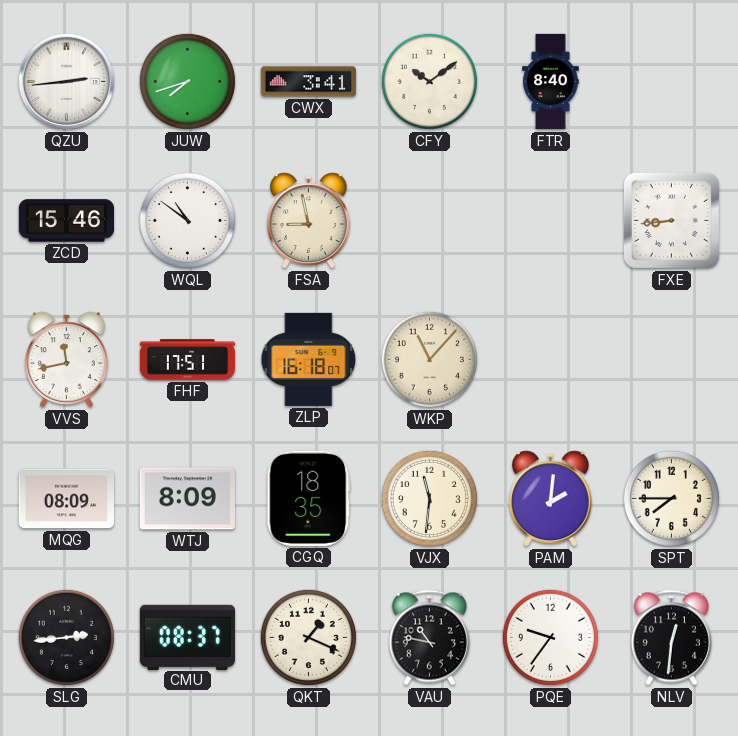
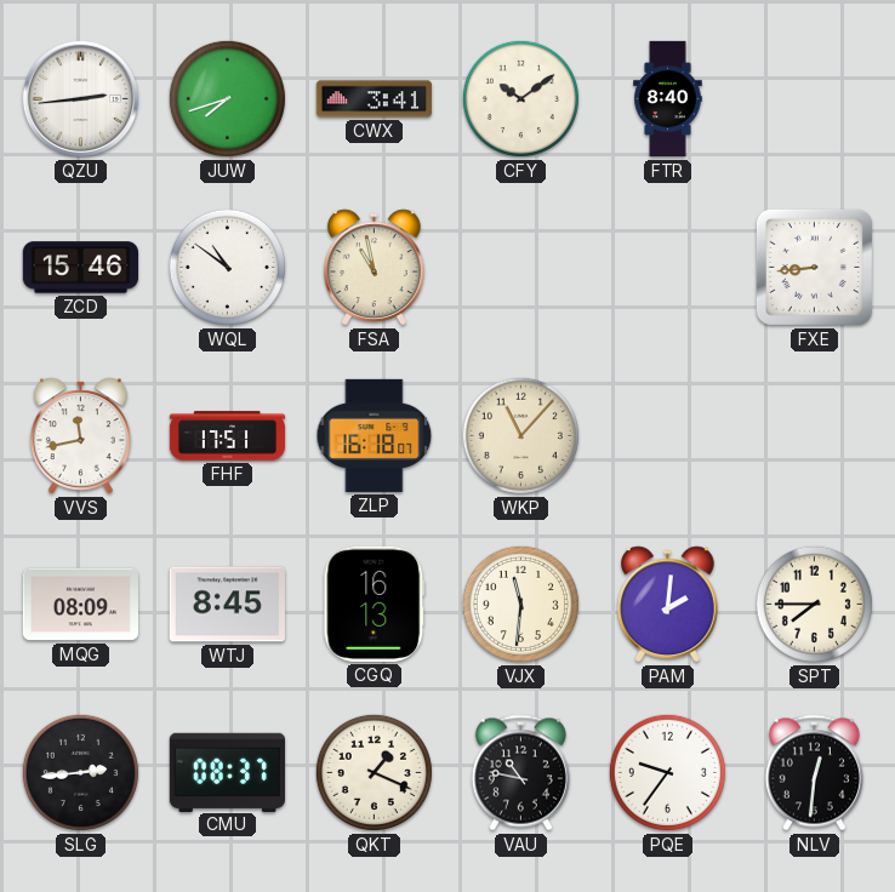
FSA: 8:58 -> 10:58 (375, 268)
WTJ: 8:09 -> 8:45 (227, 605)
CGQ: 18:35 -> 16:13 (375, 604)
